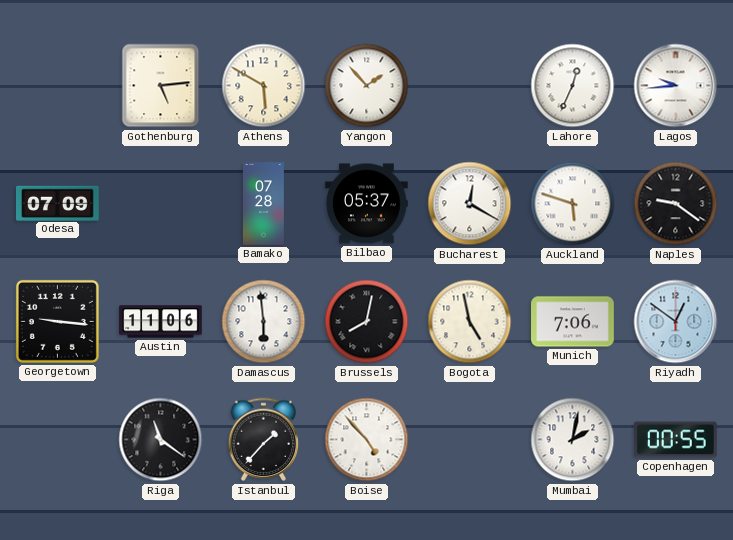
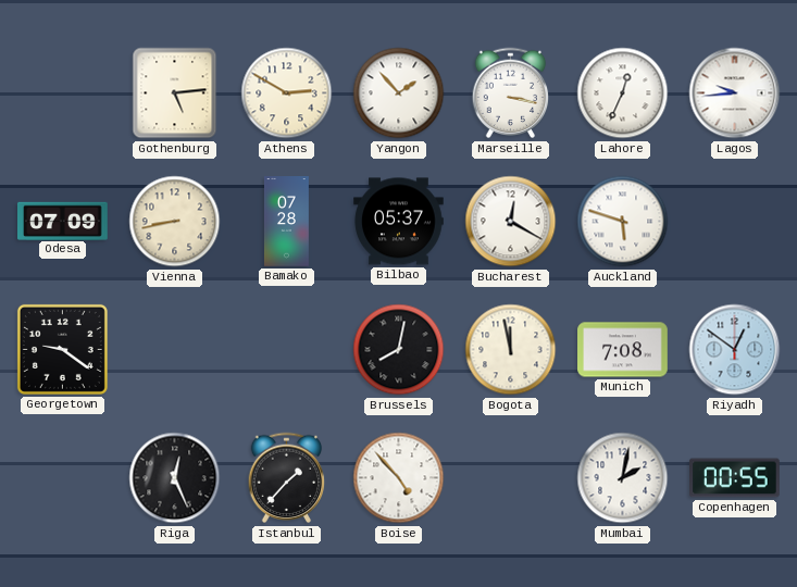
Athens: 5:50 -> 2:50 (287, 93)
Marseille: none -> 3:17 (511, 93)
Vienna: none -> 8:43 (175, 222)
Naples: 9:21 -> none (676, 204)
Georgetown: 9:16 -> 9:21 (62, 349)
Austin: 11:06 -> none (161, 322)
Damascus: 5:59 -> none (264, 322)
Bogota: 4:58 -> 11:58 (511, 350)
Munich: 7:06 -> 7:08 (623, 350)
Riga: 11:21 -> 12:26 (175, 478)
